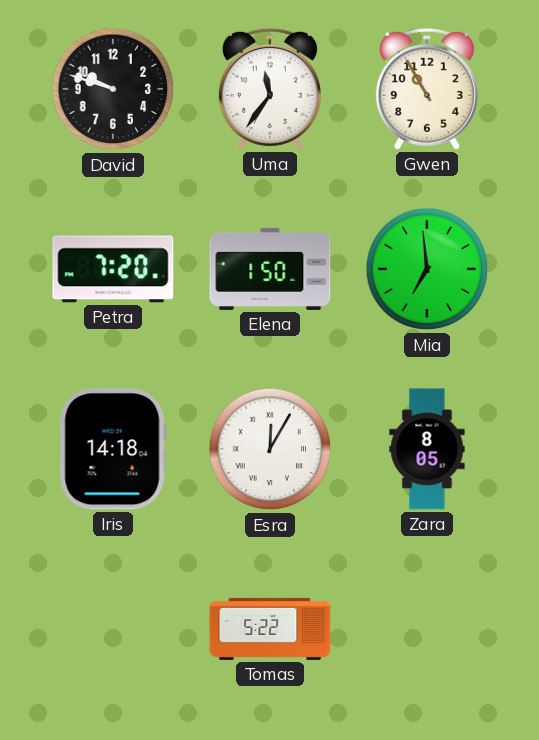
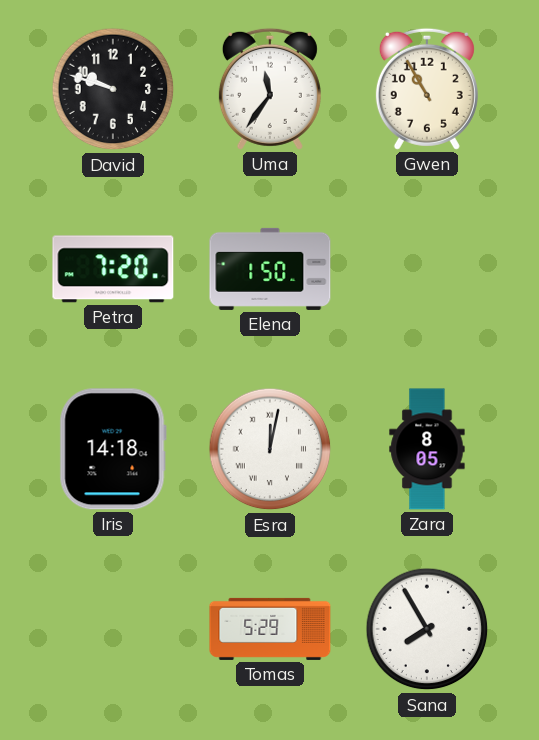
Mia: 6:59 -> none (427, 269)
Esra: 12:05 -> 12:02 (270, 449)
Tomas: 5:22 -> 5:29 (270, 629)
Sana: none -> 7:55 (427, 629)
